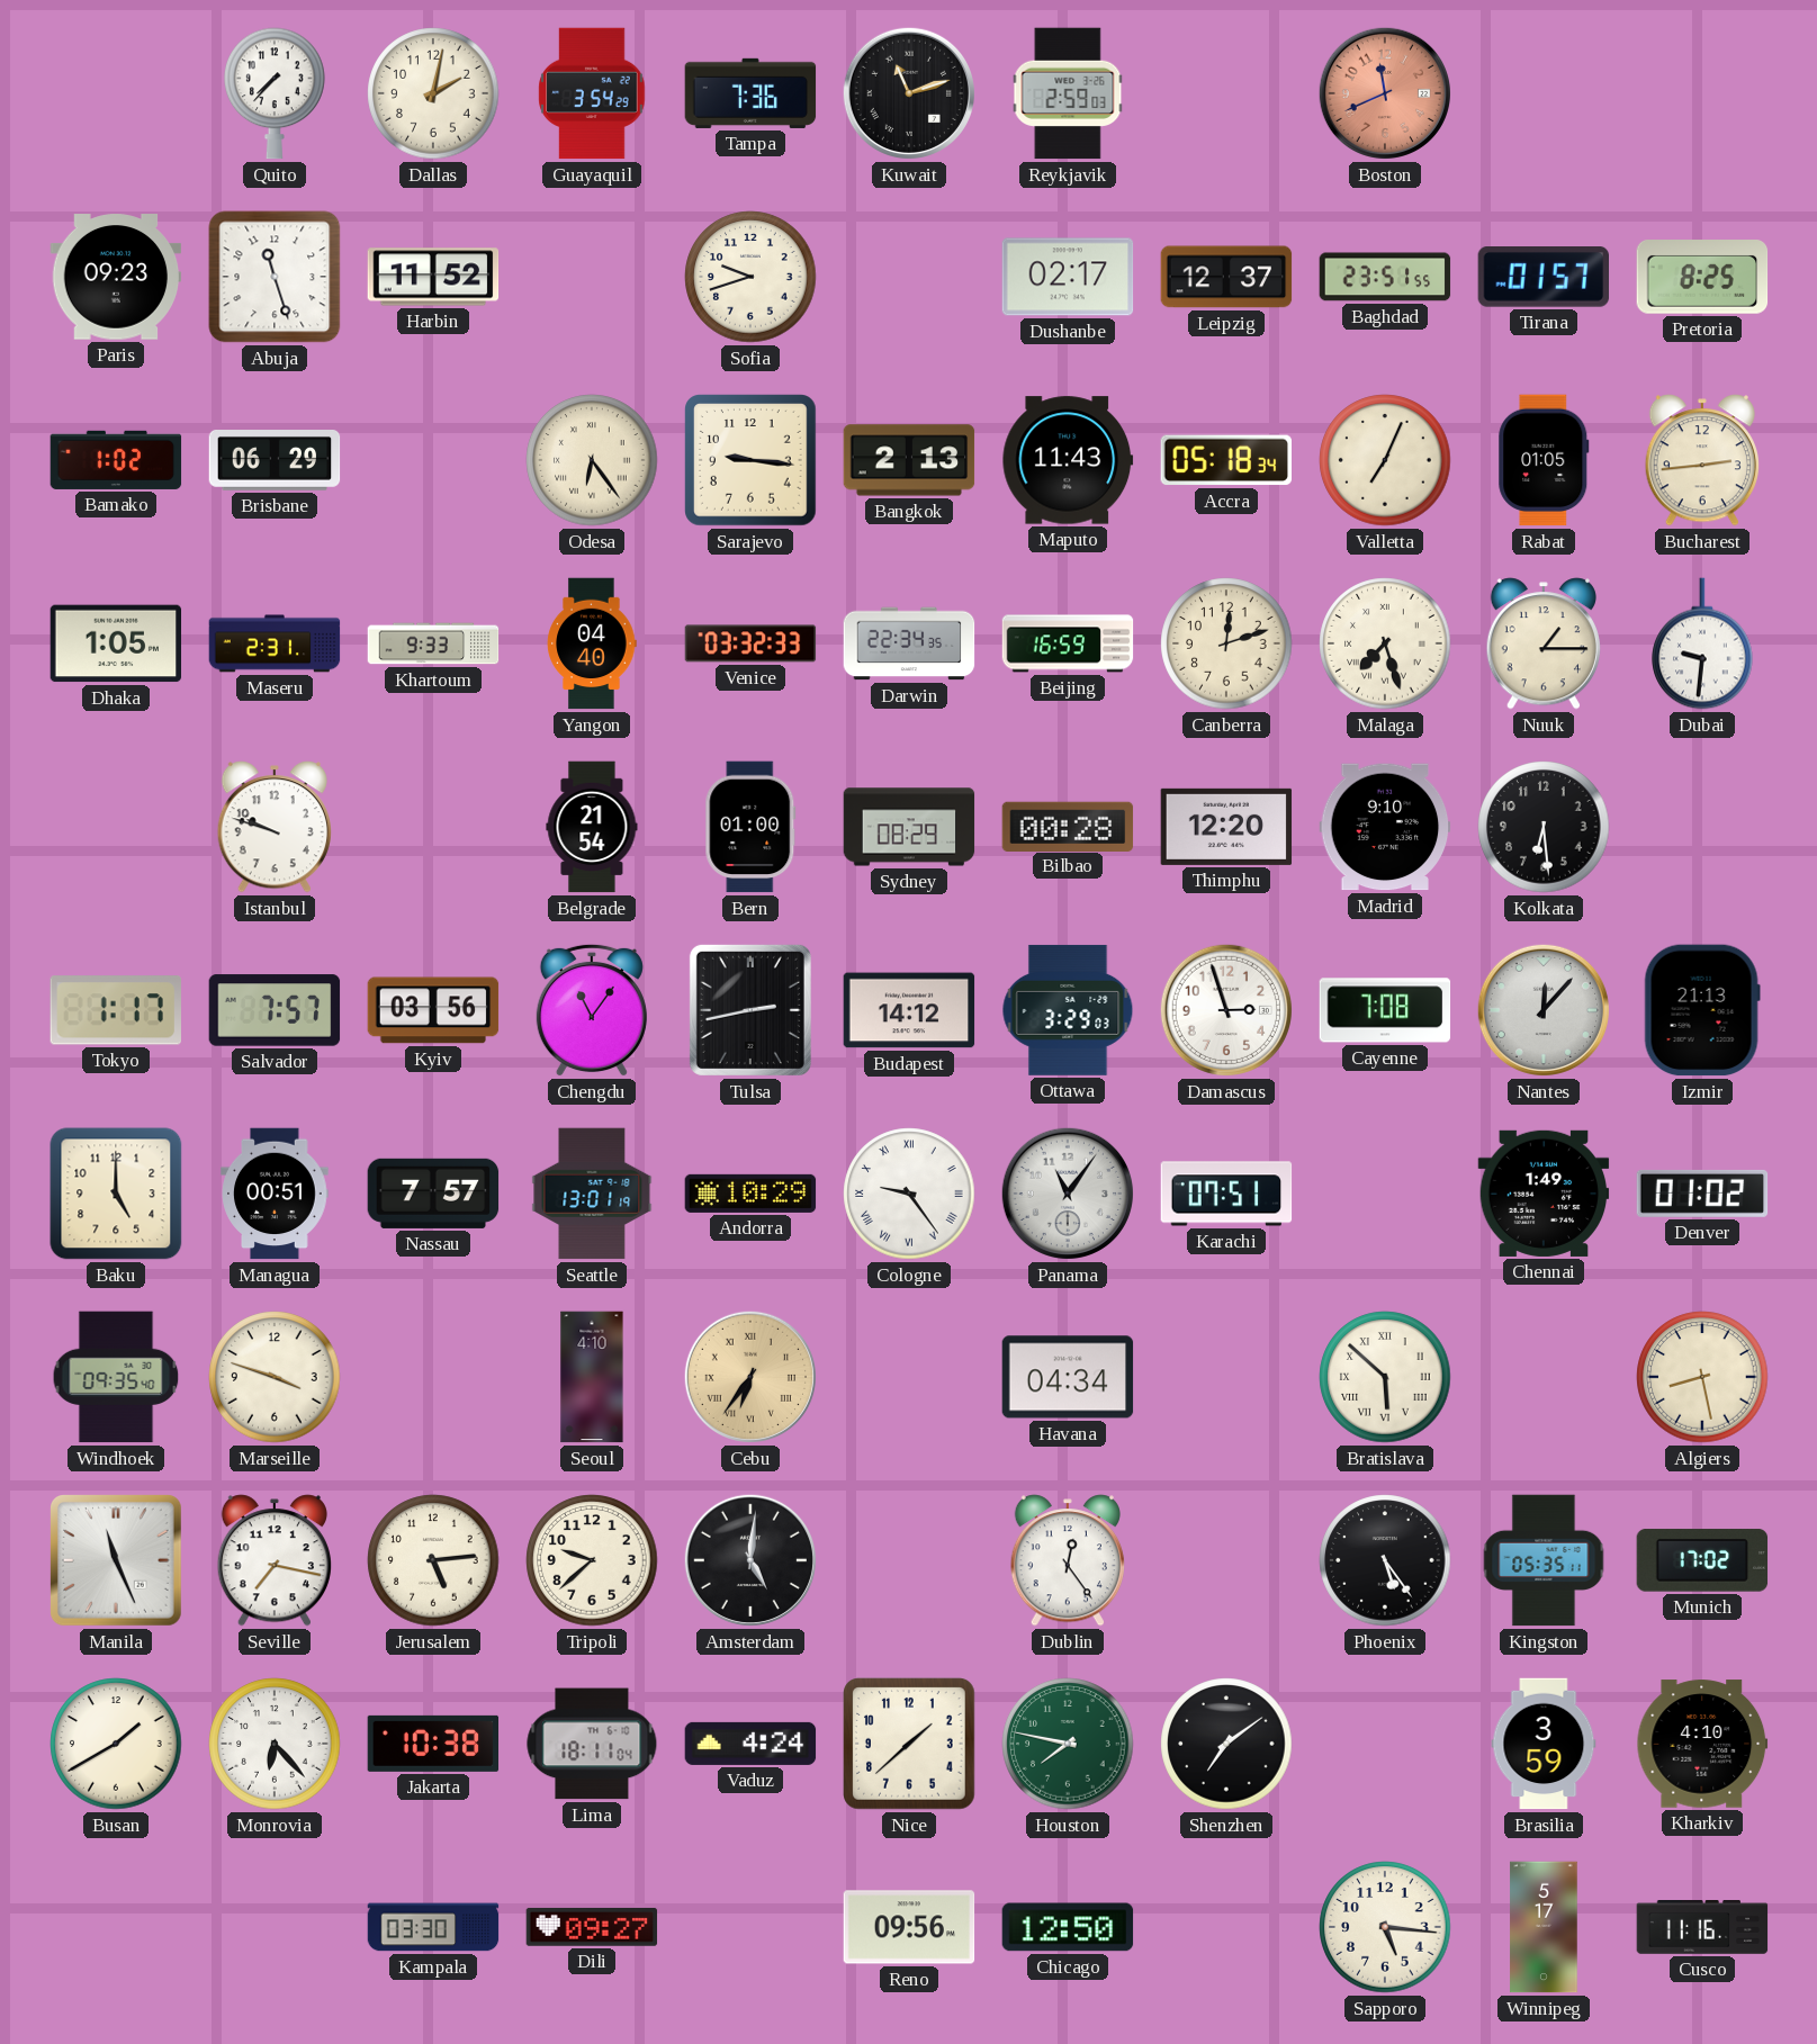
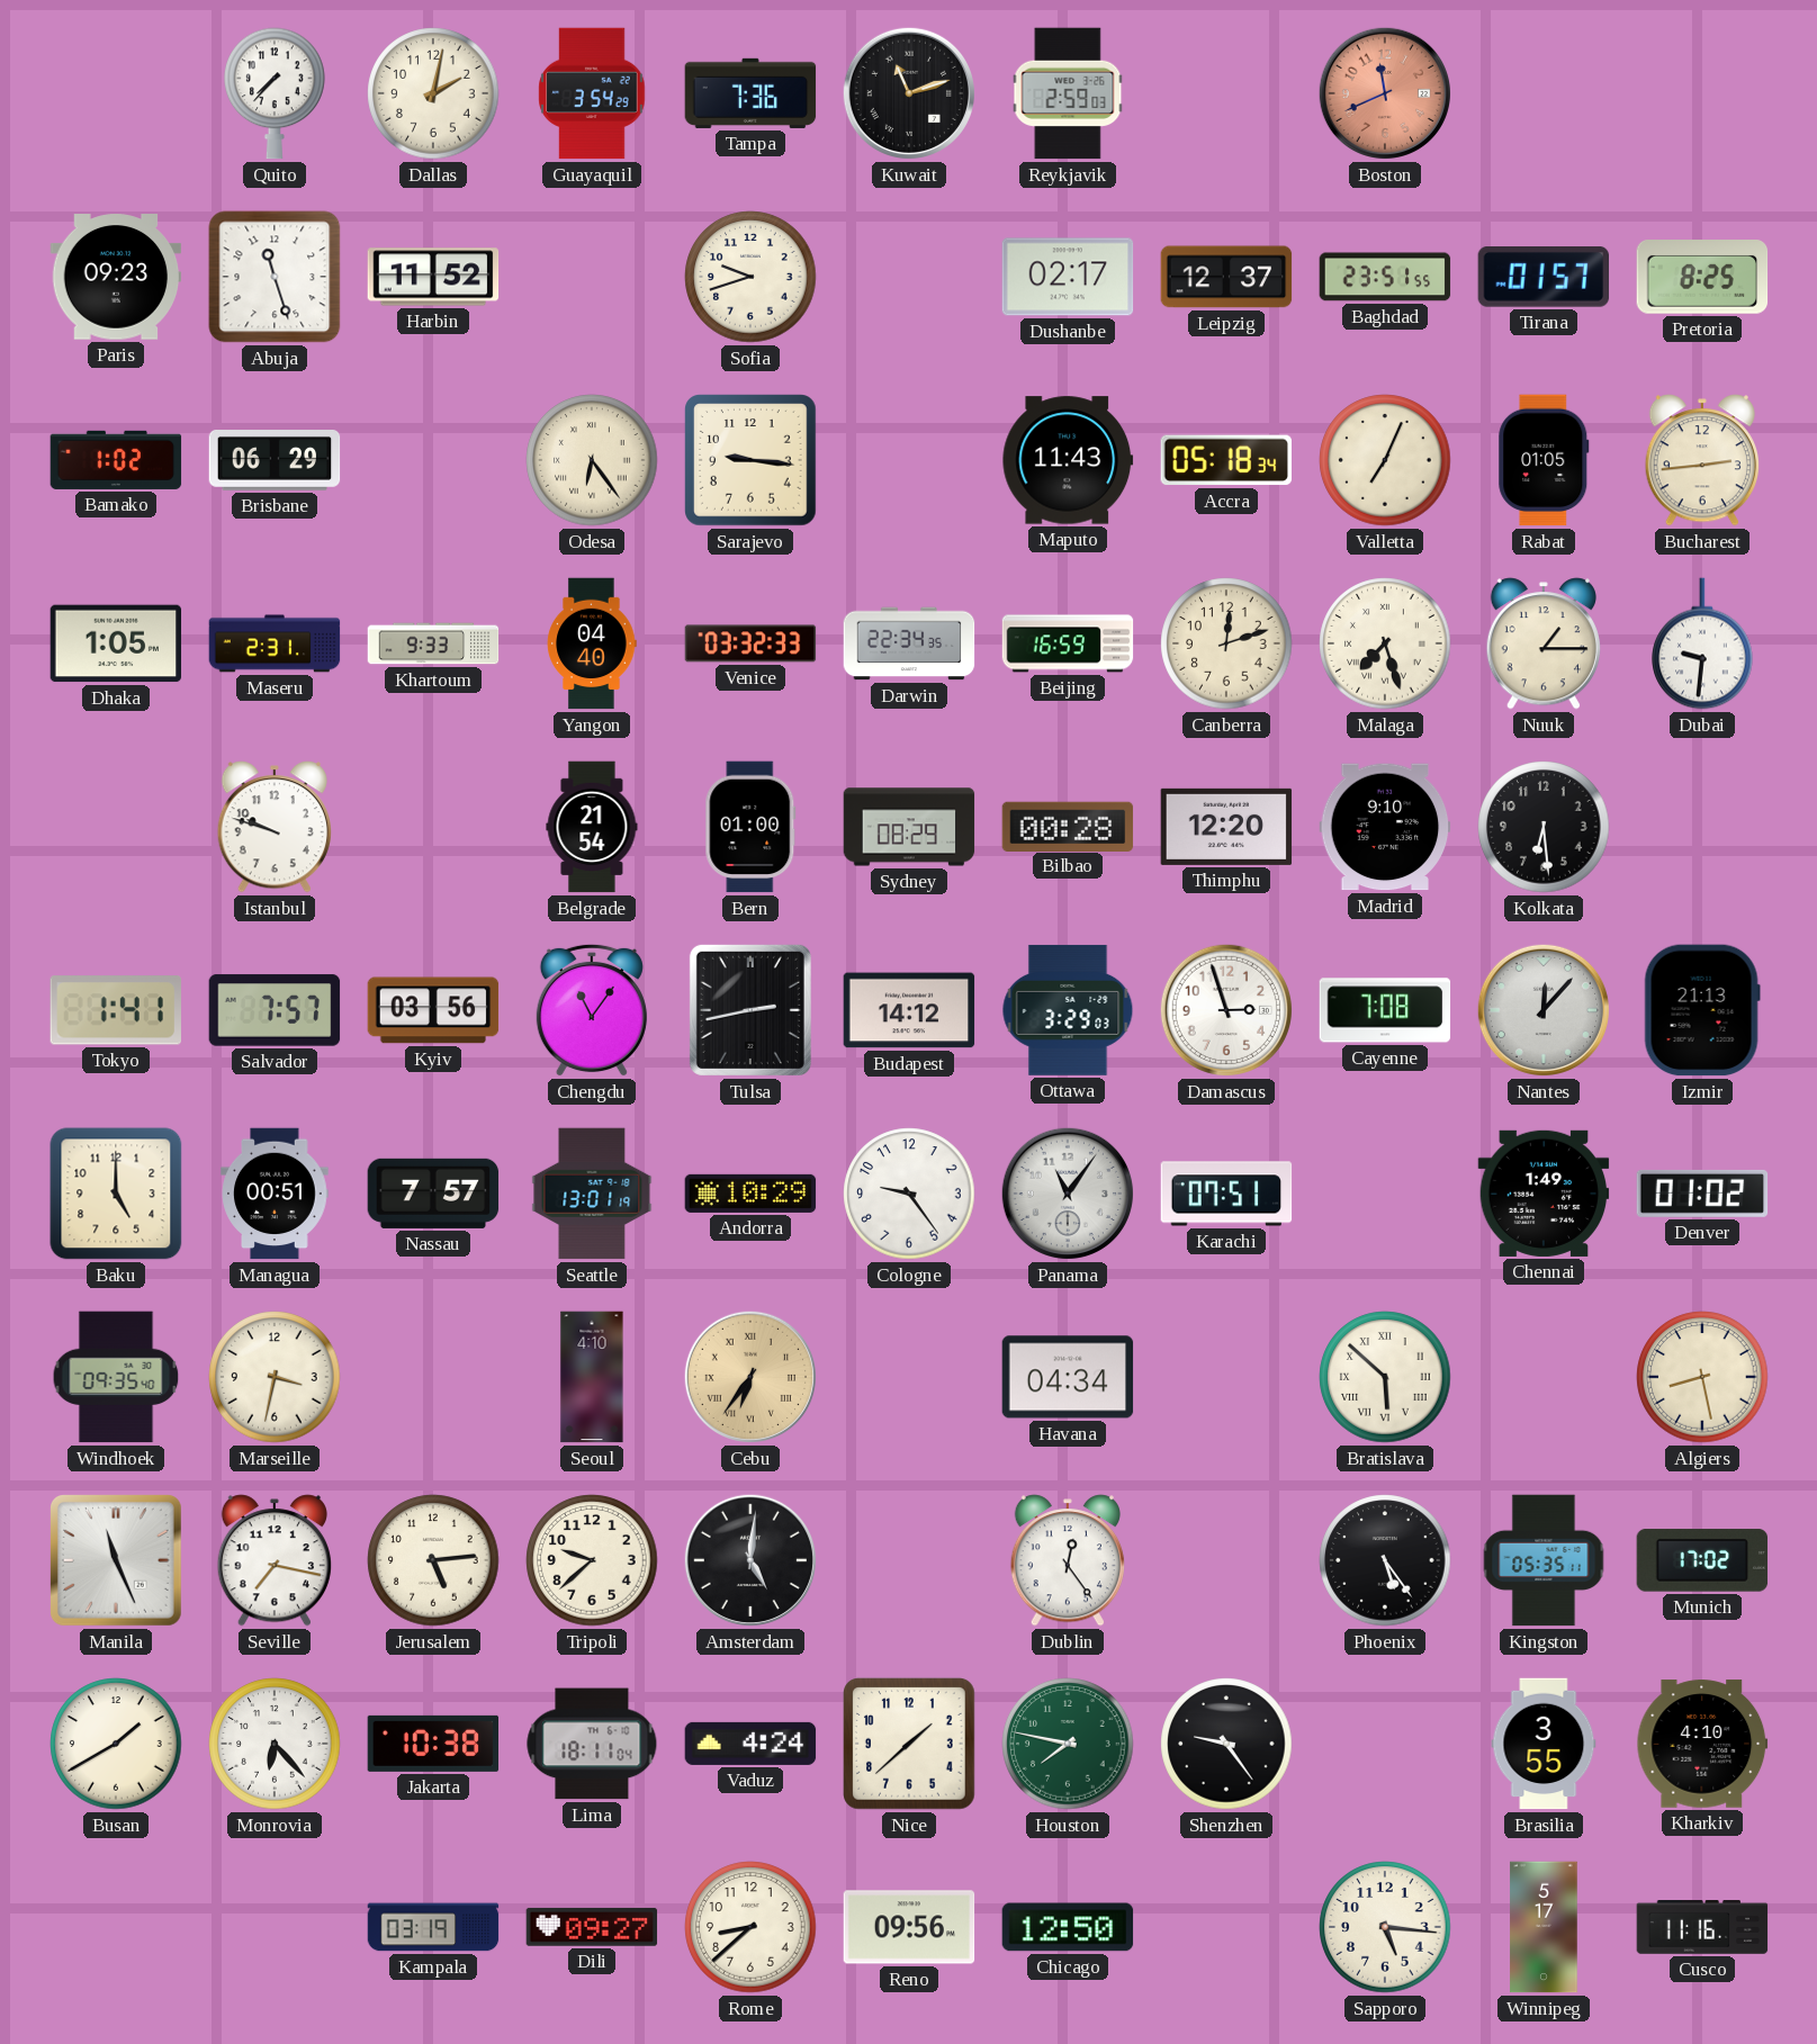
Bangkok: 2:13 -> none (909, 460)
Tokyo: 1:17 -> 1:41 (116, 1010)
Cologne numerals: Roman -> Arabic (909, 1194)
Marseille: 3:48 -> 3:32 (275, 1377)
Shenzhen: 7:09 -> 9:24 (1226, 1744)
Brasilia: 3:59 -> 3:55 (1544, 1744)
Kampala: 03:30 -> 03:19 (433, 1927)
Rome: none -> 8:38 (750, 1927)
